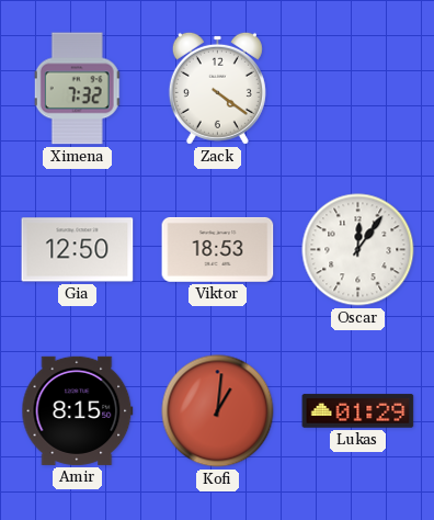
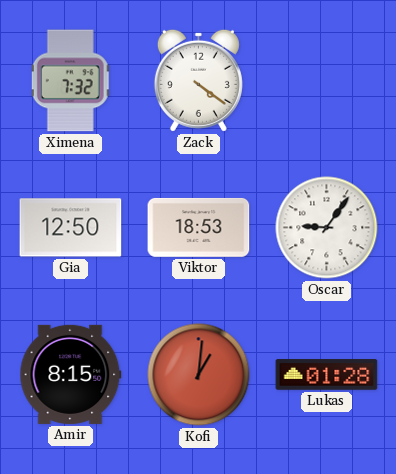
Oscar: 12:06 -> 9:06 (327, 228)
Lukas: 01:29 -> 01:28 (327, 375)
